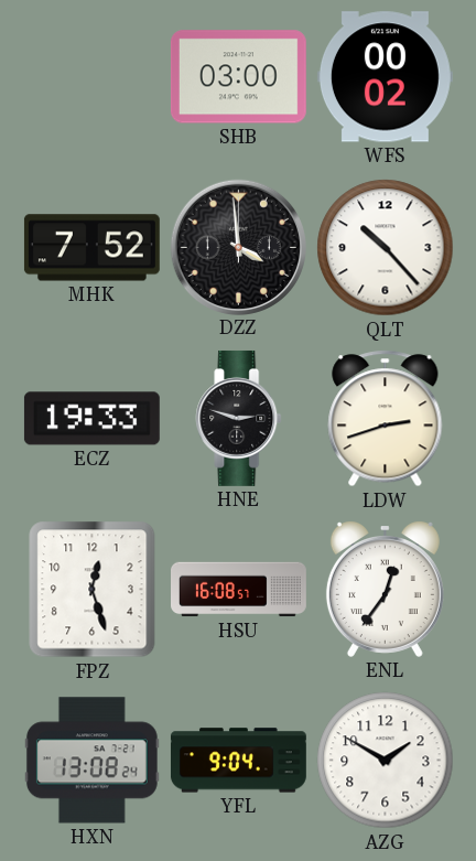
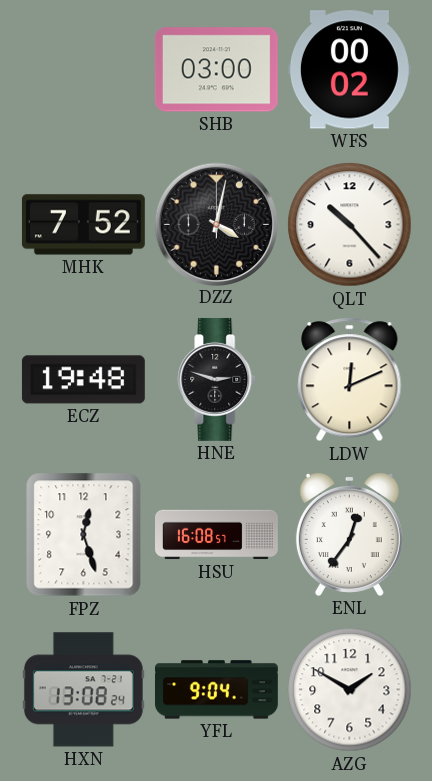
DZZ: 3:59 -> 4:02 (216, 224)
ECZ: 19:33 -> 19:48 (83, 380)
LDW: 2:42 -> 12:11 (350, 380)
